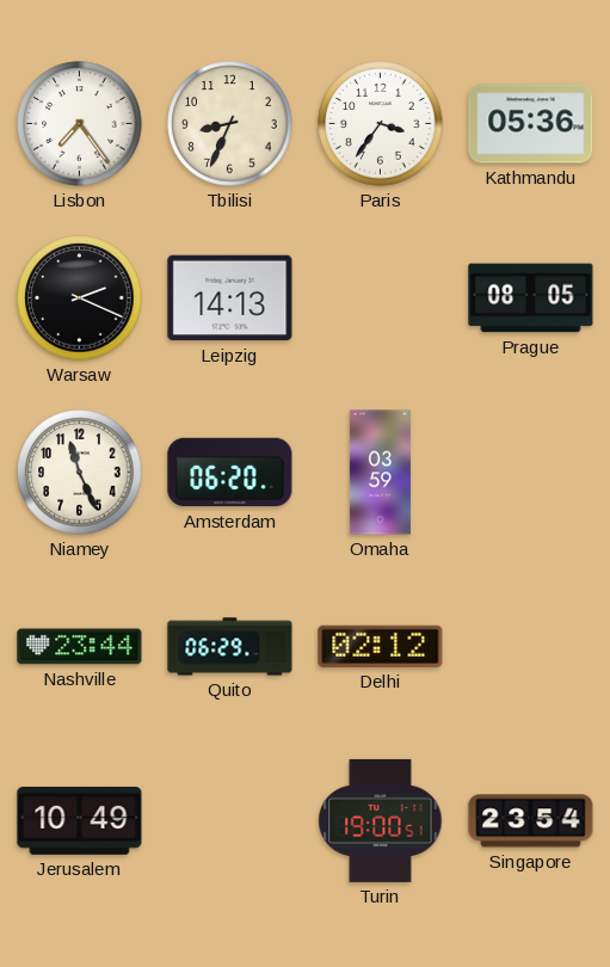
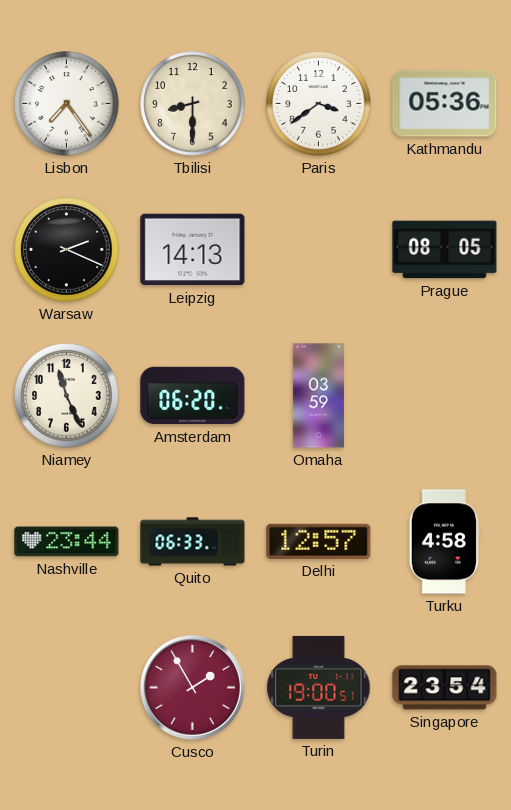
Tbilisi: 8:34 -> 8:30 (193, 104)
Paris: 3:36 -> 3:39 (319, 104)
Quito: 06:29 -> 06:33 (193, 542)
Delhi: 02:12 -> 12:57 (319, 541)
Turku: none -> 4:58 (444, 542)
Jerusalem: 10:49 -> none (80, 821)
Cusco: none -> 1:55 (192, 687)
